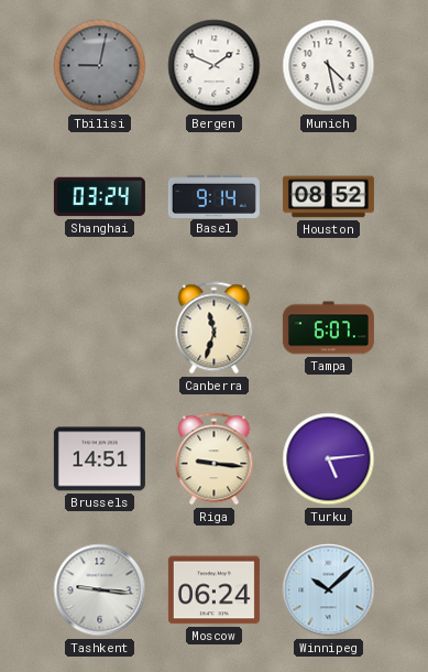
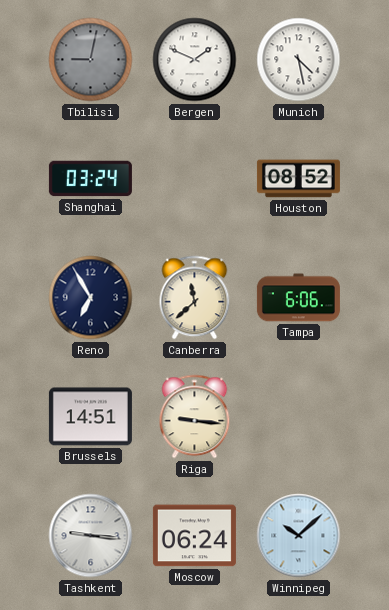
Basel: 9:14 -> none (213, 196)
Reno: none -> 6:55 (91, 298)
Canberra: 11:33 -> 11:38 (195, 298)
Tampa: 6:07 -> 6:06 (298, 298)
Turku: 5:14 -> none (329, 459)
